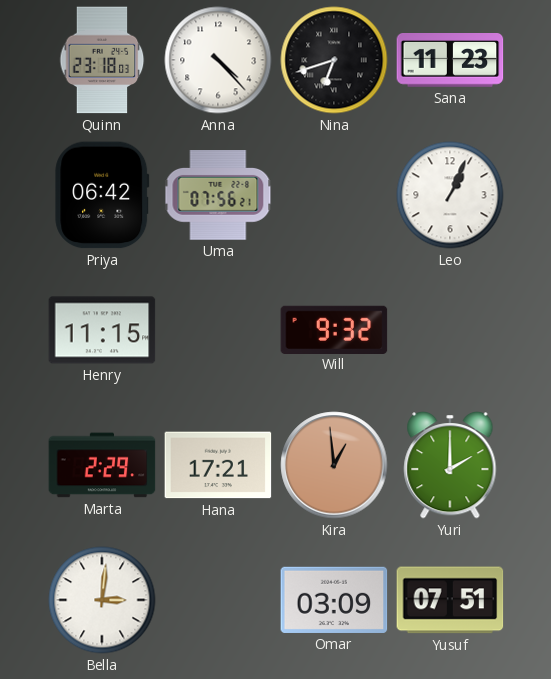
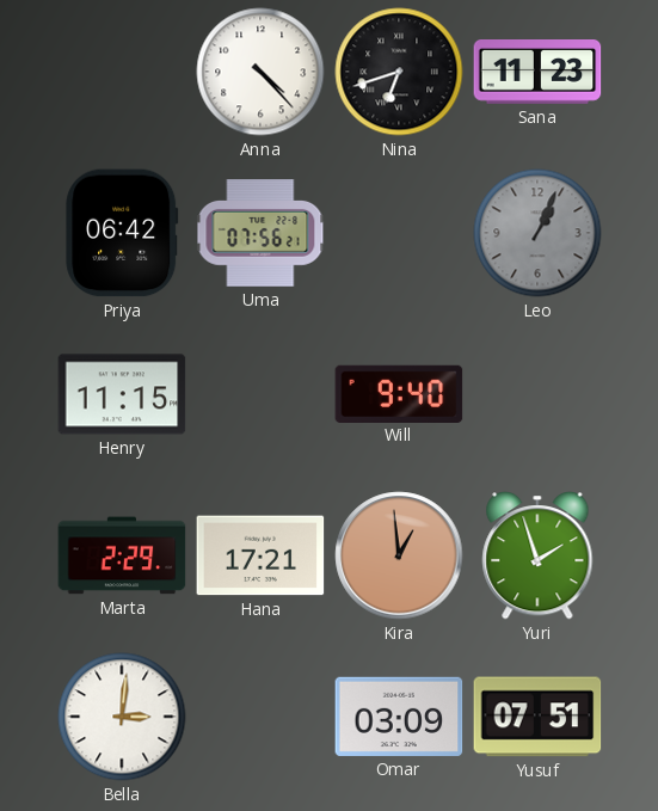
Quinn: 23:18 -> none (102, 60)
Leo dial: white -> grey (537, 233)
Will: 9:32 -> 9:40 (399, 393)
Yuri: 2:00 -> 1:57 (537, 557)
